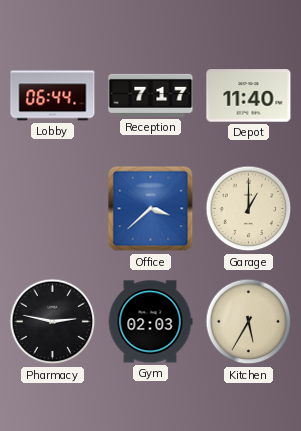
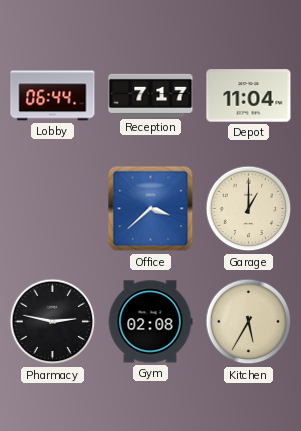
Depot: 11:40 -> 11:04 (249, 96)
Gym: 02:03 -> 02:08 (150, 322)
